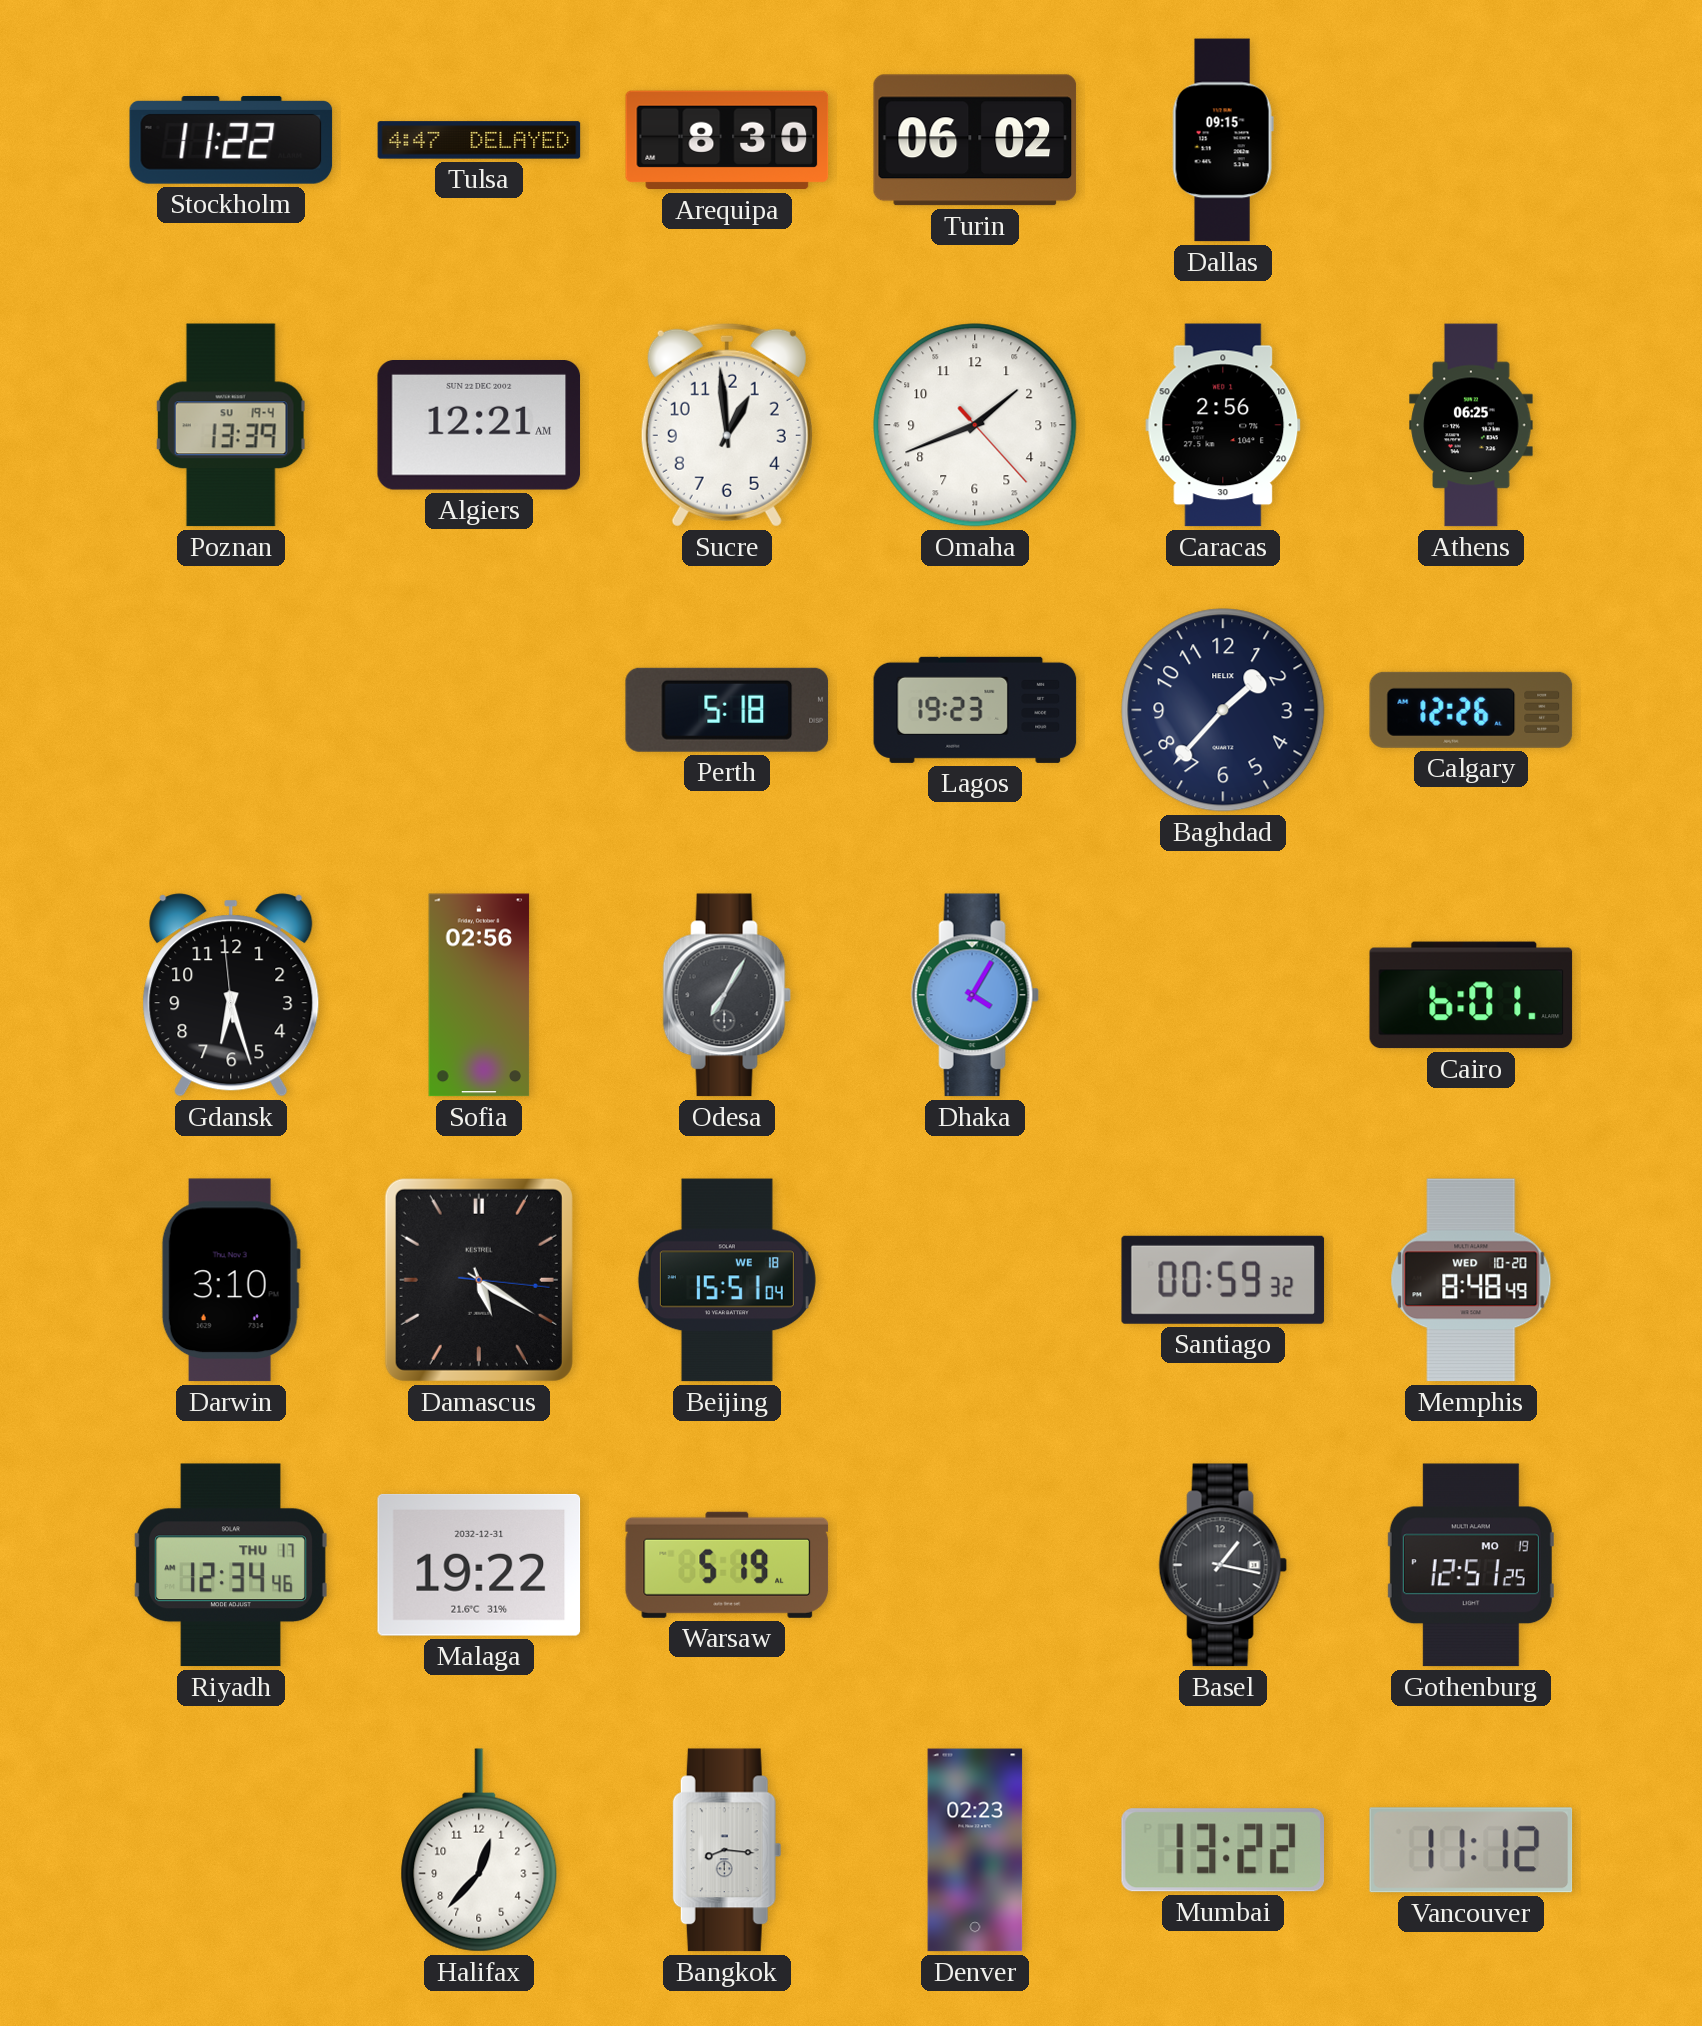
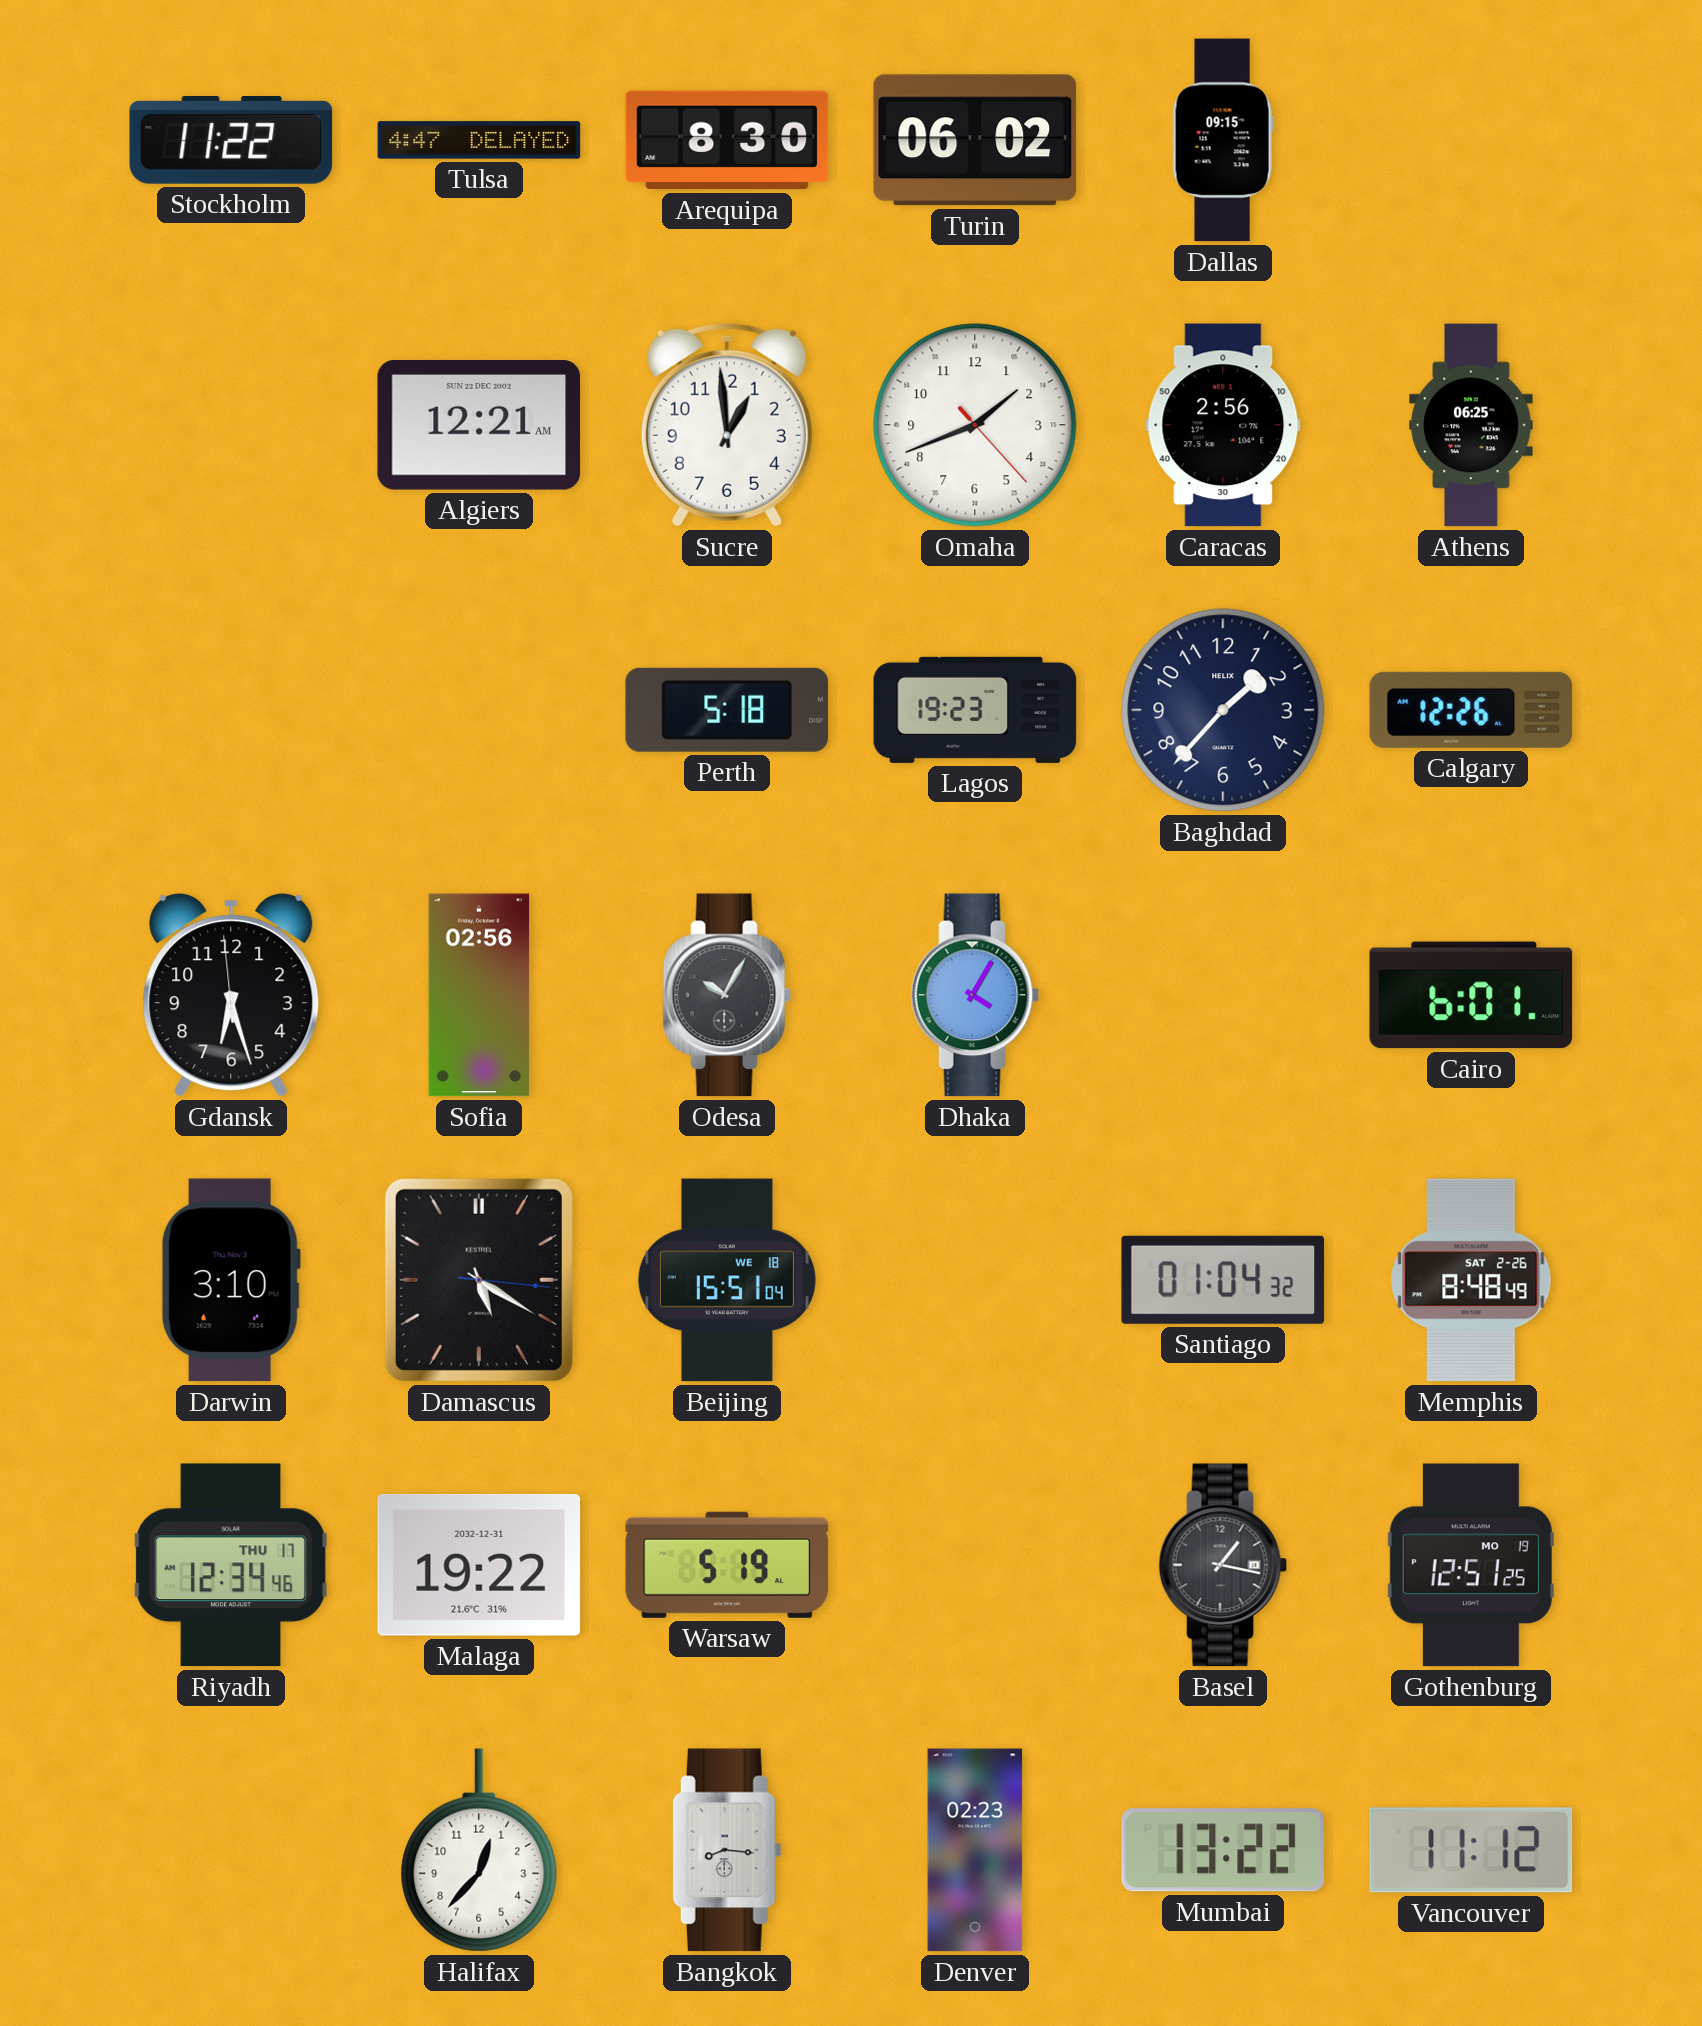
Poznan: 13:39 -> none (231, 425)
Odesa: 7:05 -> 10:05 (727, 995)
Santiago: 00:59 -> 01:04 (1223, 1280)
Memphis date: WED 10-20 -> SAT 2-26 (1471, 1280)
